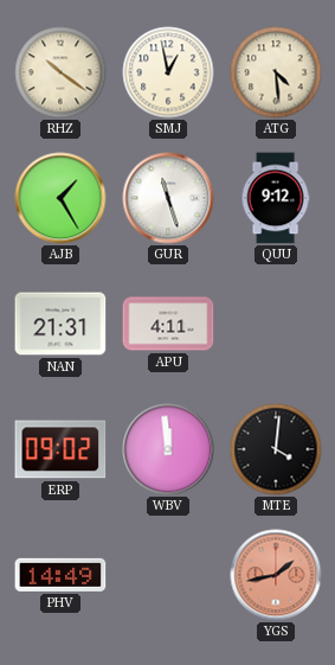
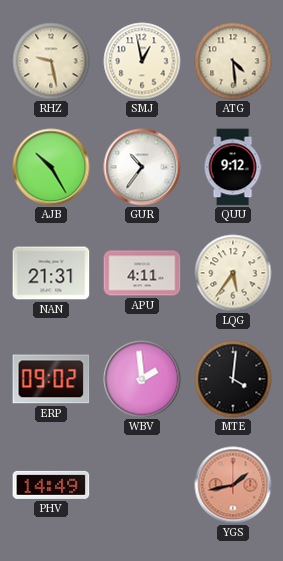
RHZ: 10:21 -> 9:28 (51, 61)
AJB: 1:25 -> 10:25 (51, 167)
GUR: 11:27 -> 10:36 (142, 167)
LQG: none -> 5:36 (233, 273)
WBV: 11:59 -> 1:59 (142, 379)
